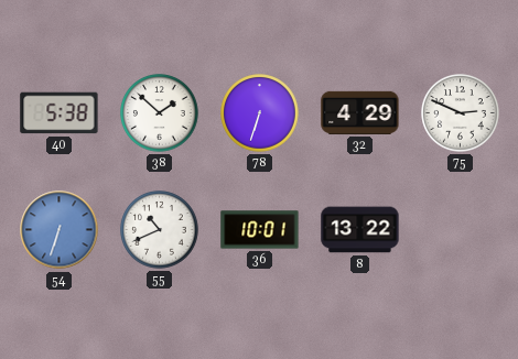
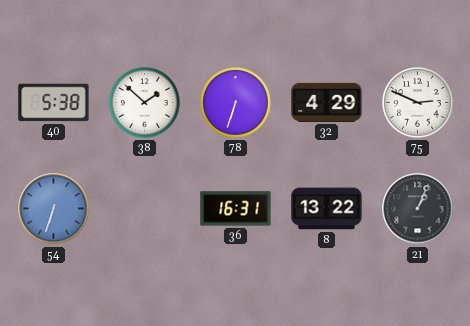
55: 10:41 -> none (160, 230)
36: 10:01 -> 16:31 (236, 209)
21: none -> 1:04 (418, 209)
